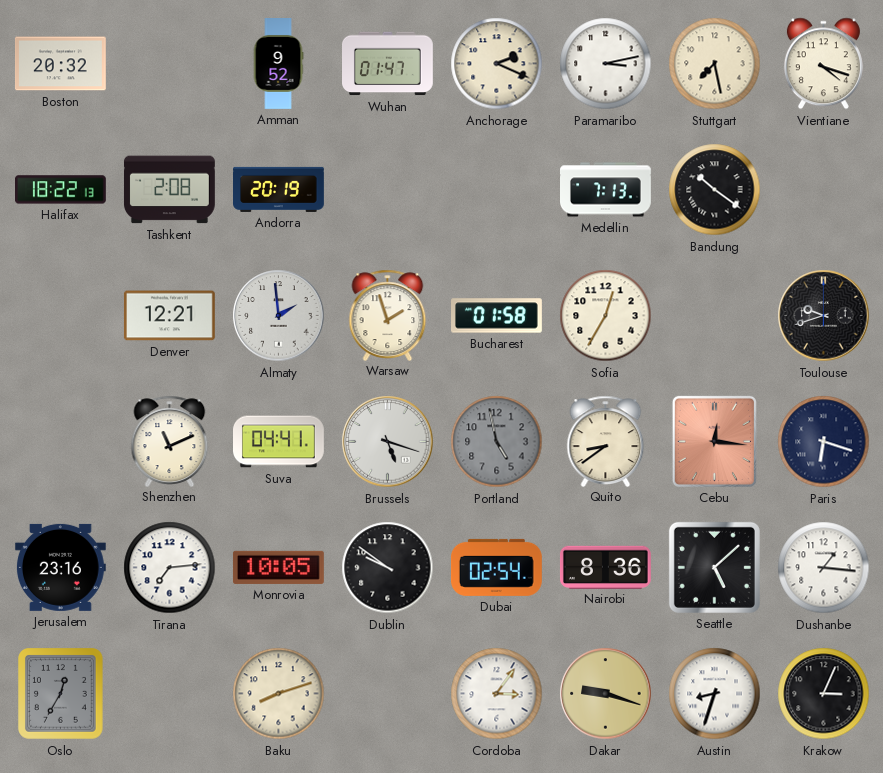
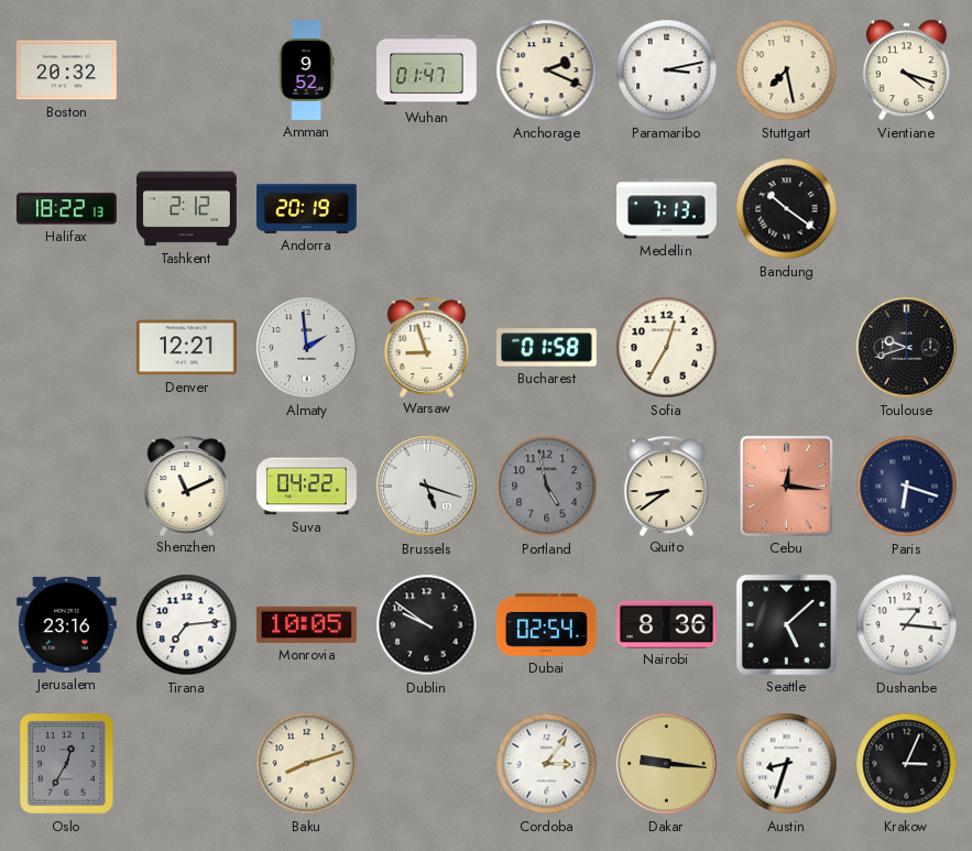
Tashkent: 2:08 -> 2:12 (186, 209)
Warsaw: 1:57 -> 8:57 (427, 347)
Suva: 04:41 -> 04:22 (307, 487)
Dakar: 9:18 -> 9:16 (667, 764)
